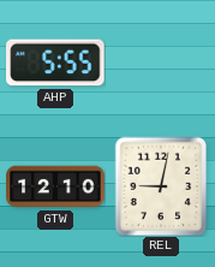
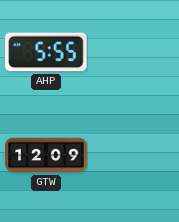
GTW: 12:10 -> 12:09 (46, 155)
REL: 9:02 -> none (161, 186)
